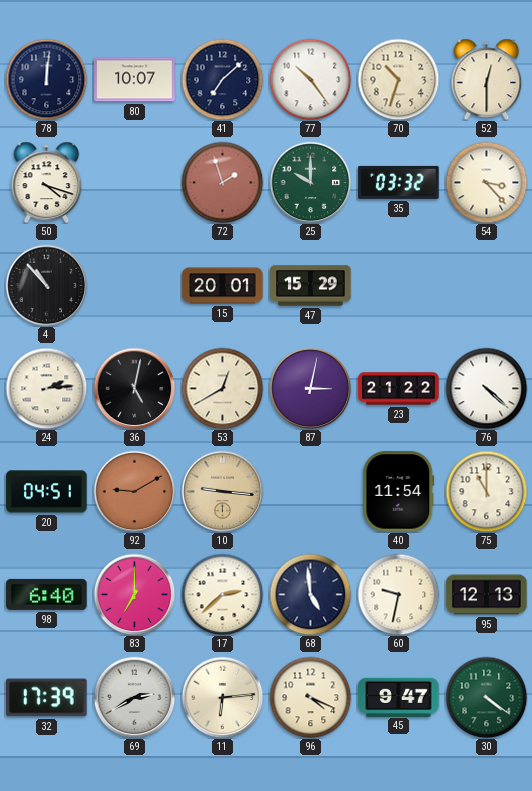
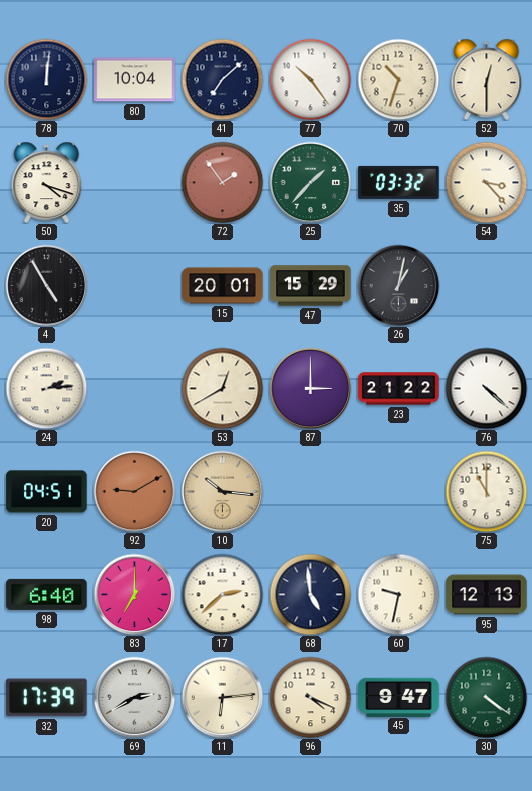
80: 10:07 -> 10:04 (135, 80)
72: 1:57 -> 1:54 (222, 182)
25: 10:00 -> 1:37 (310, 182)
4: 10:53 -> 4:55 (46, 285)
26: none -> 1:02 (398, 285)
36: 5:02 -> none (134, 388)
87: 3:02 -> 3:00 (310, 388)
10: 9:16 -> 10:16 (222, 491)
40: 11:54 -> none (399, 492)
